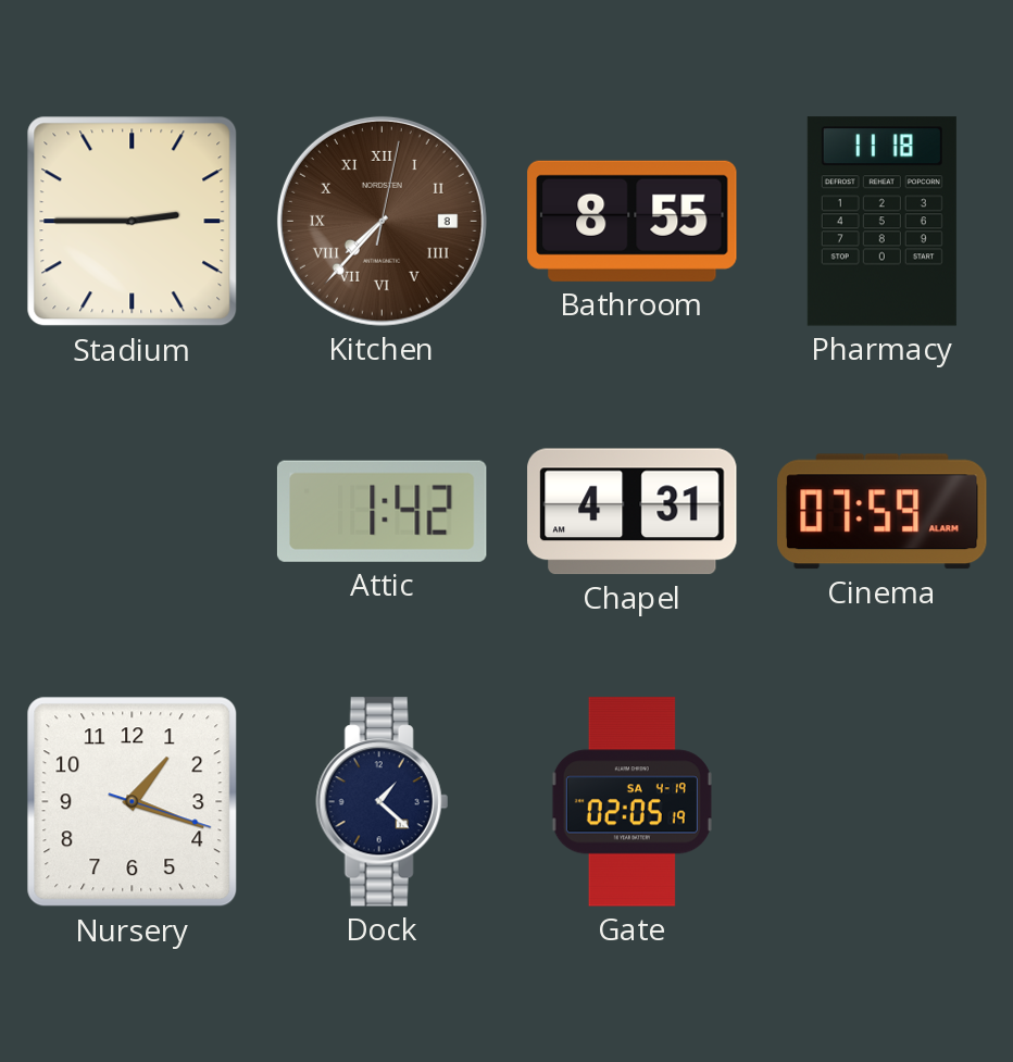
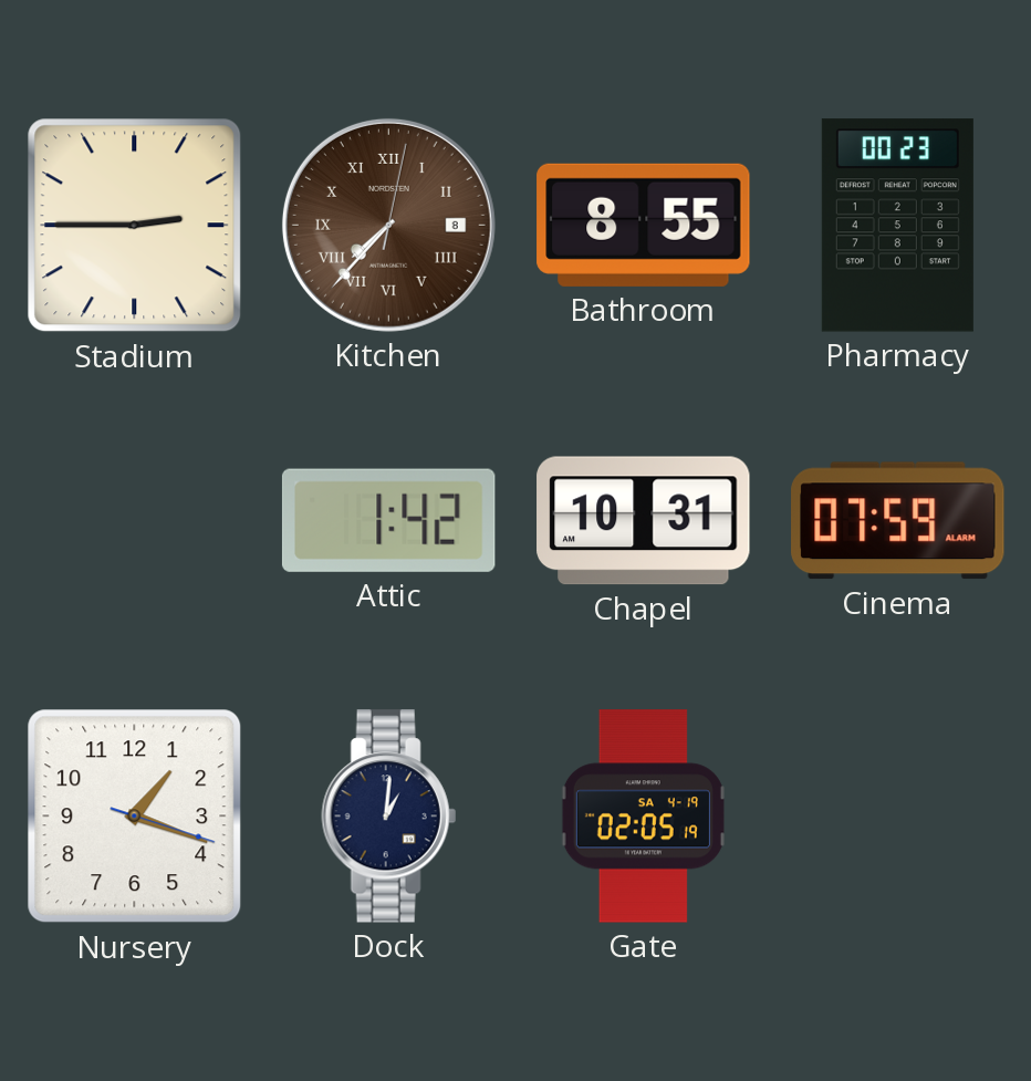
Pharmacy: 11:18 -> 00:23 (897, 226)
Chapel: 4:31 -> 10:31 (644, 521)
Dock: 1:22 -> 1:01 (388, 817)
